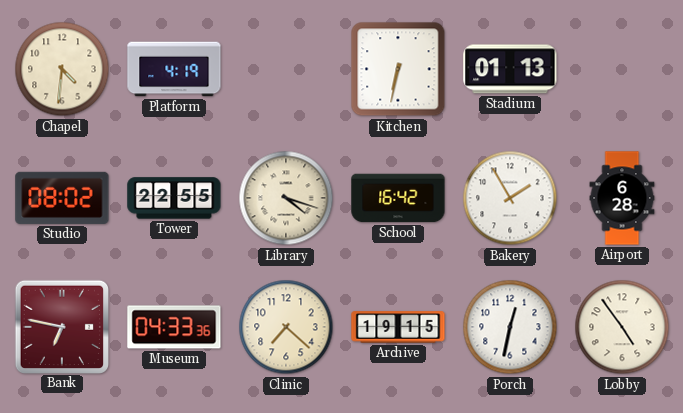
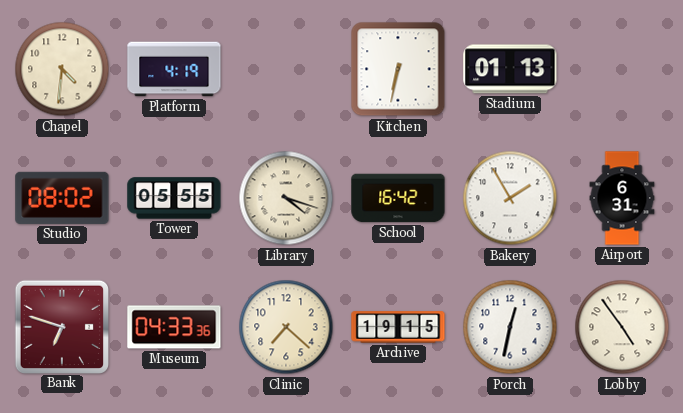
Tower: 22:55 -> 05:55 (174, 198)
Airport: 6:28 -> 6:31 (622, 198)
Bank: 6:47 -> 6:48 (61, 326)
